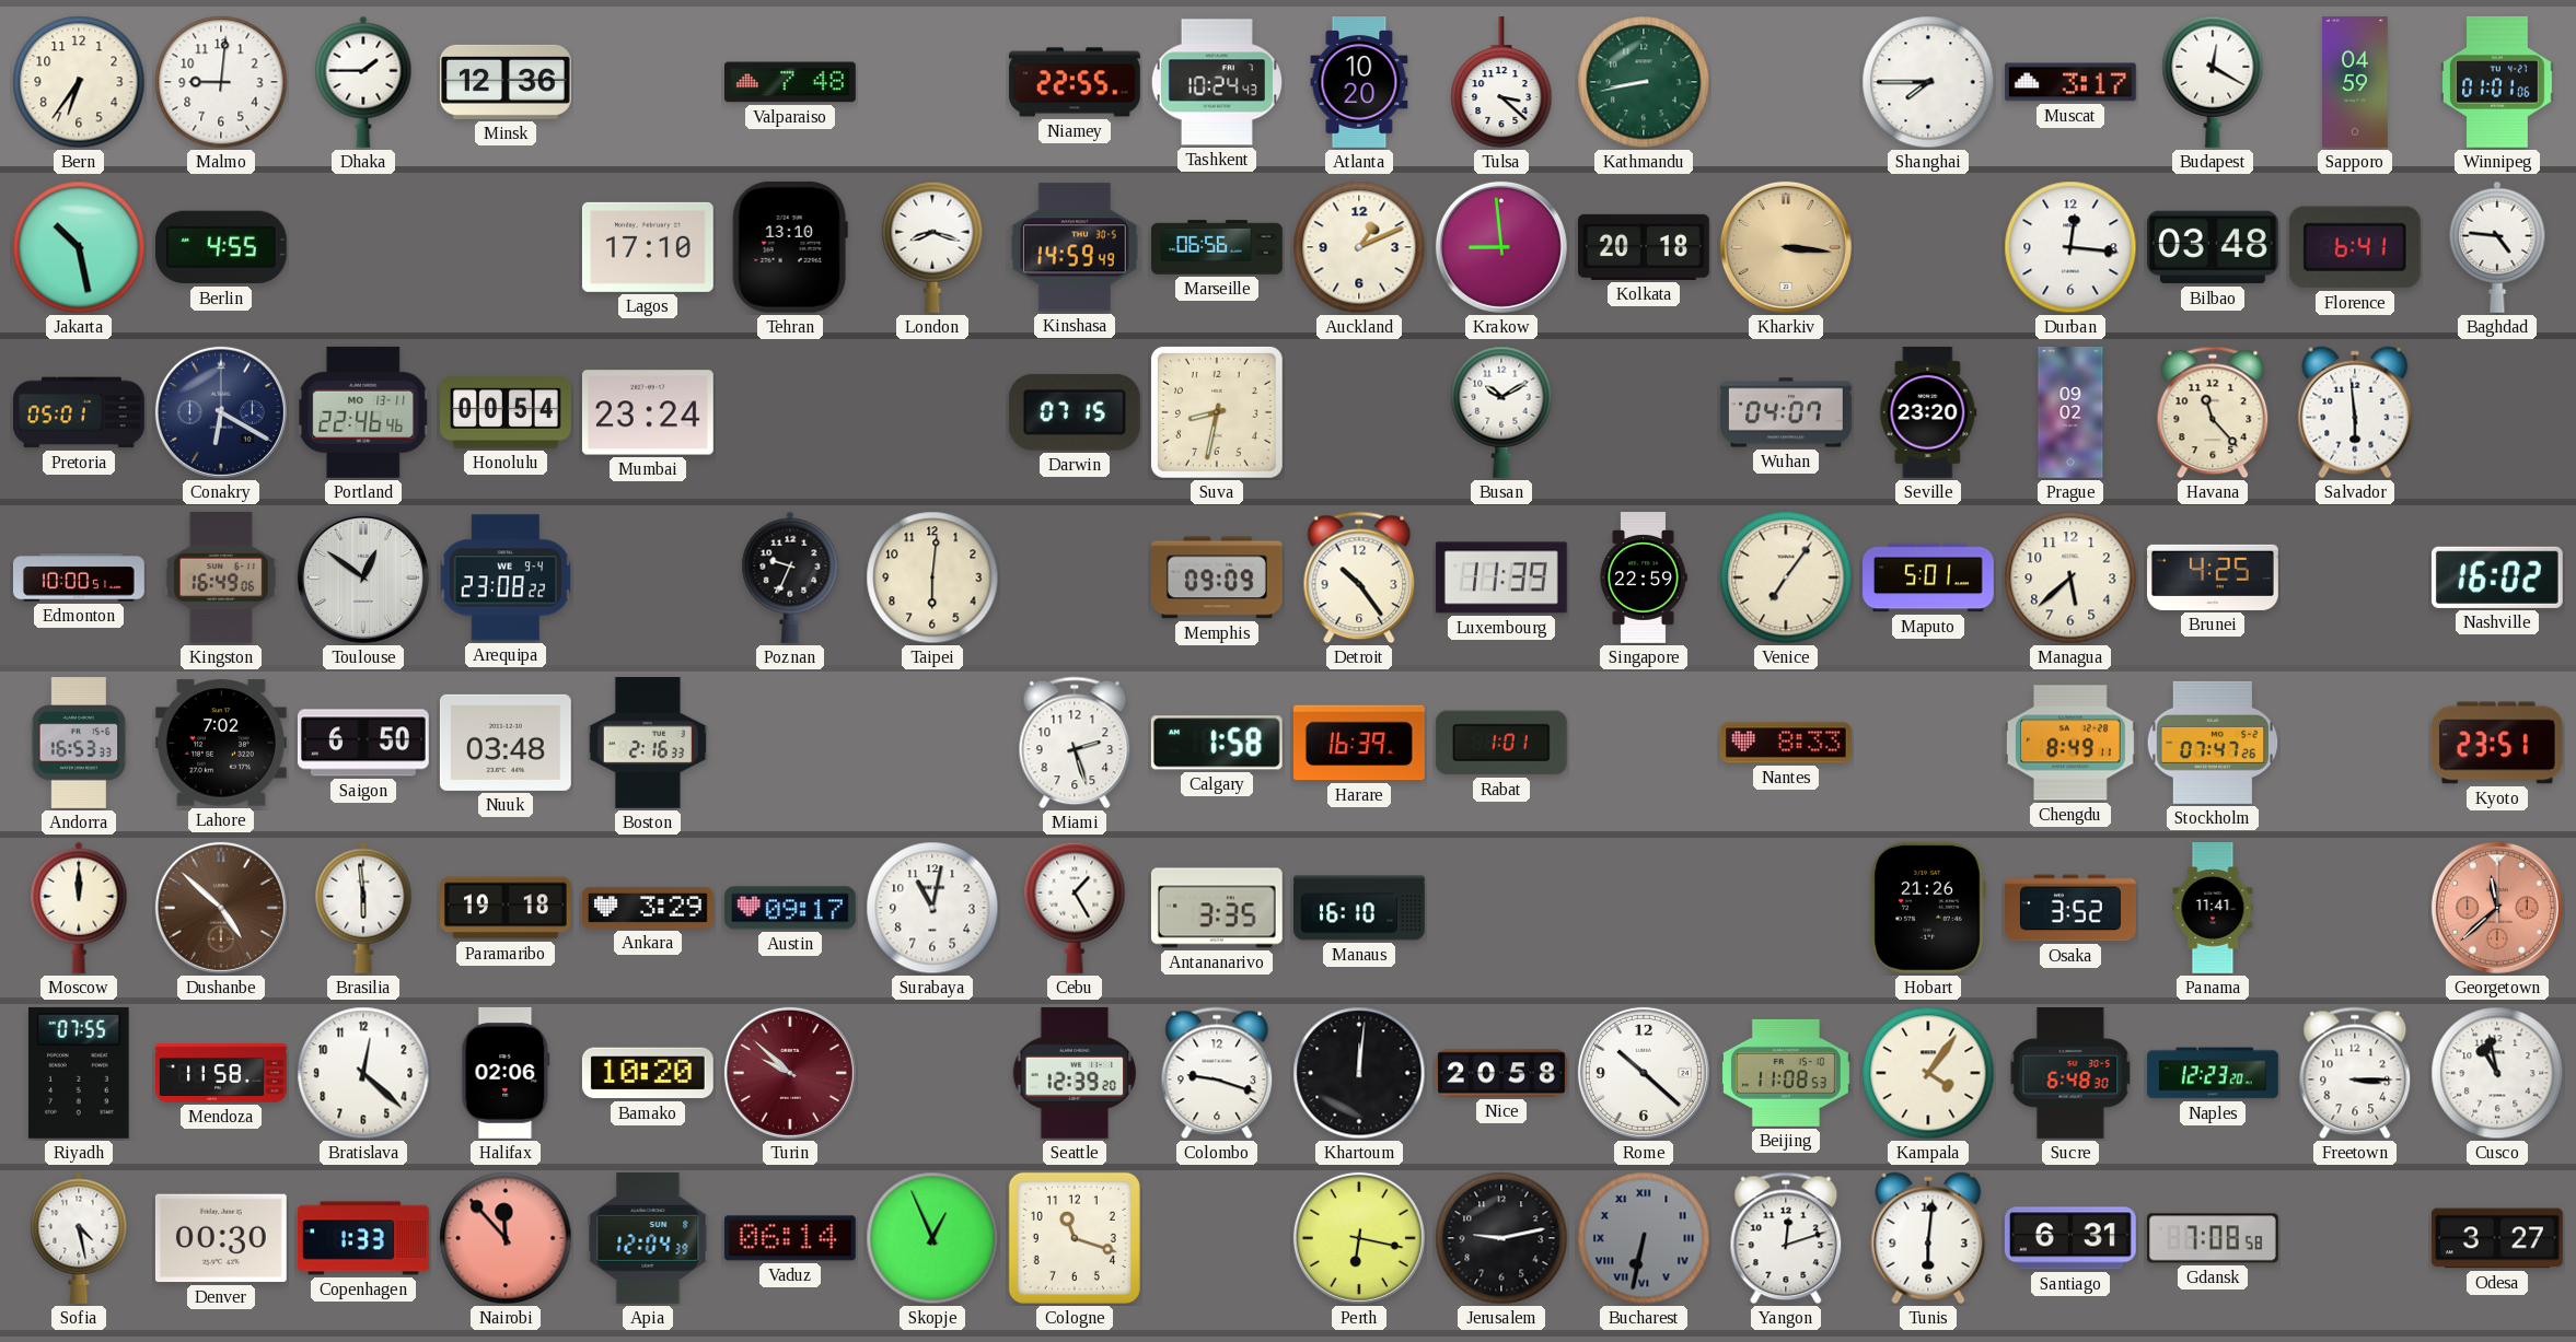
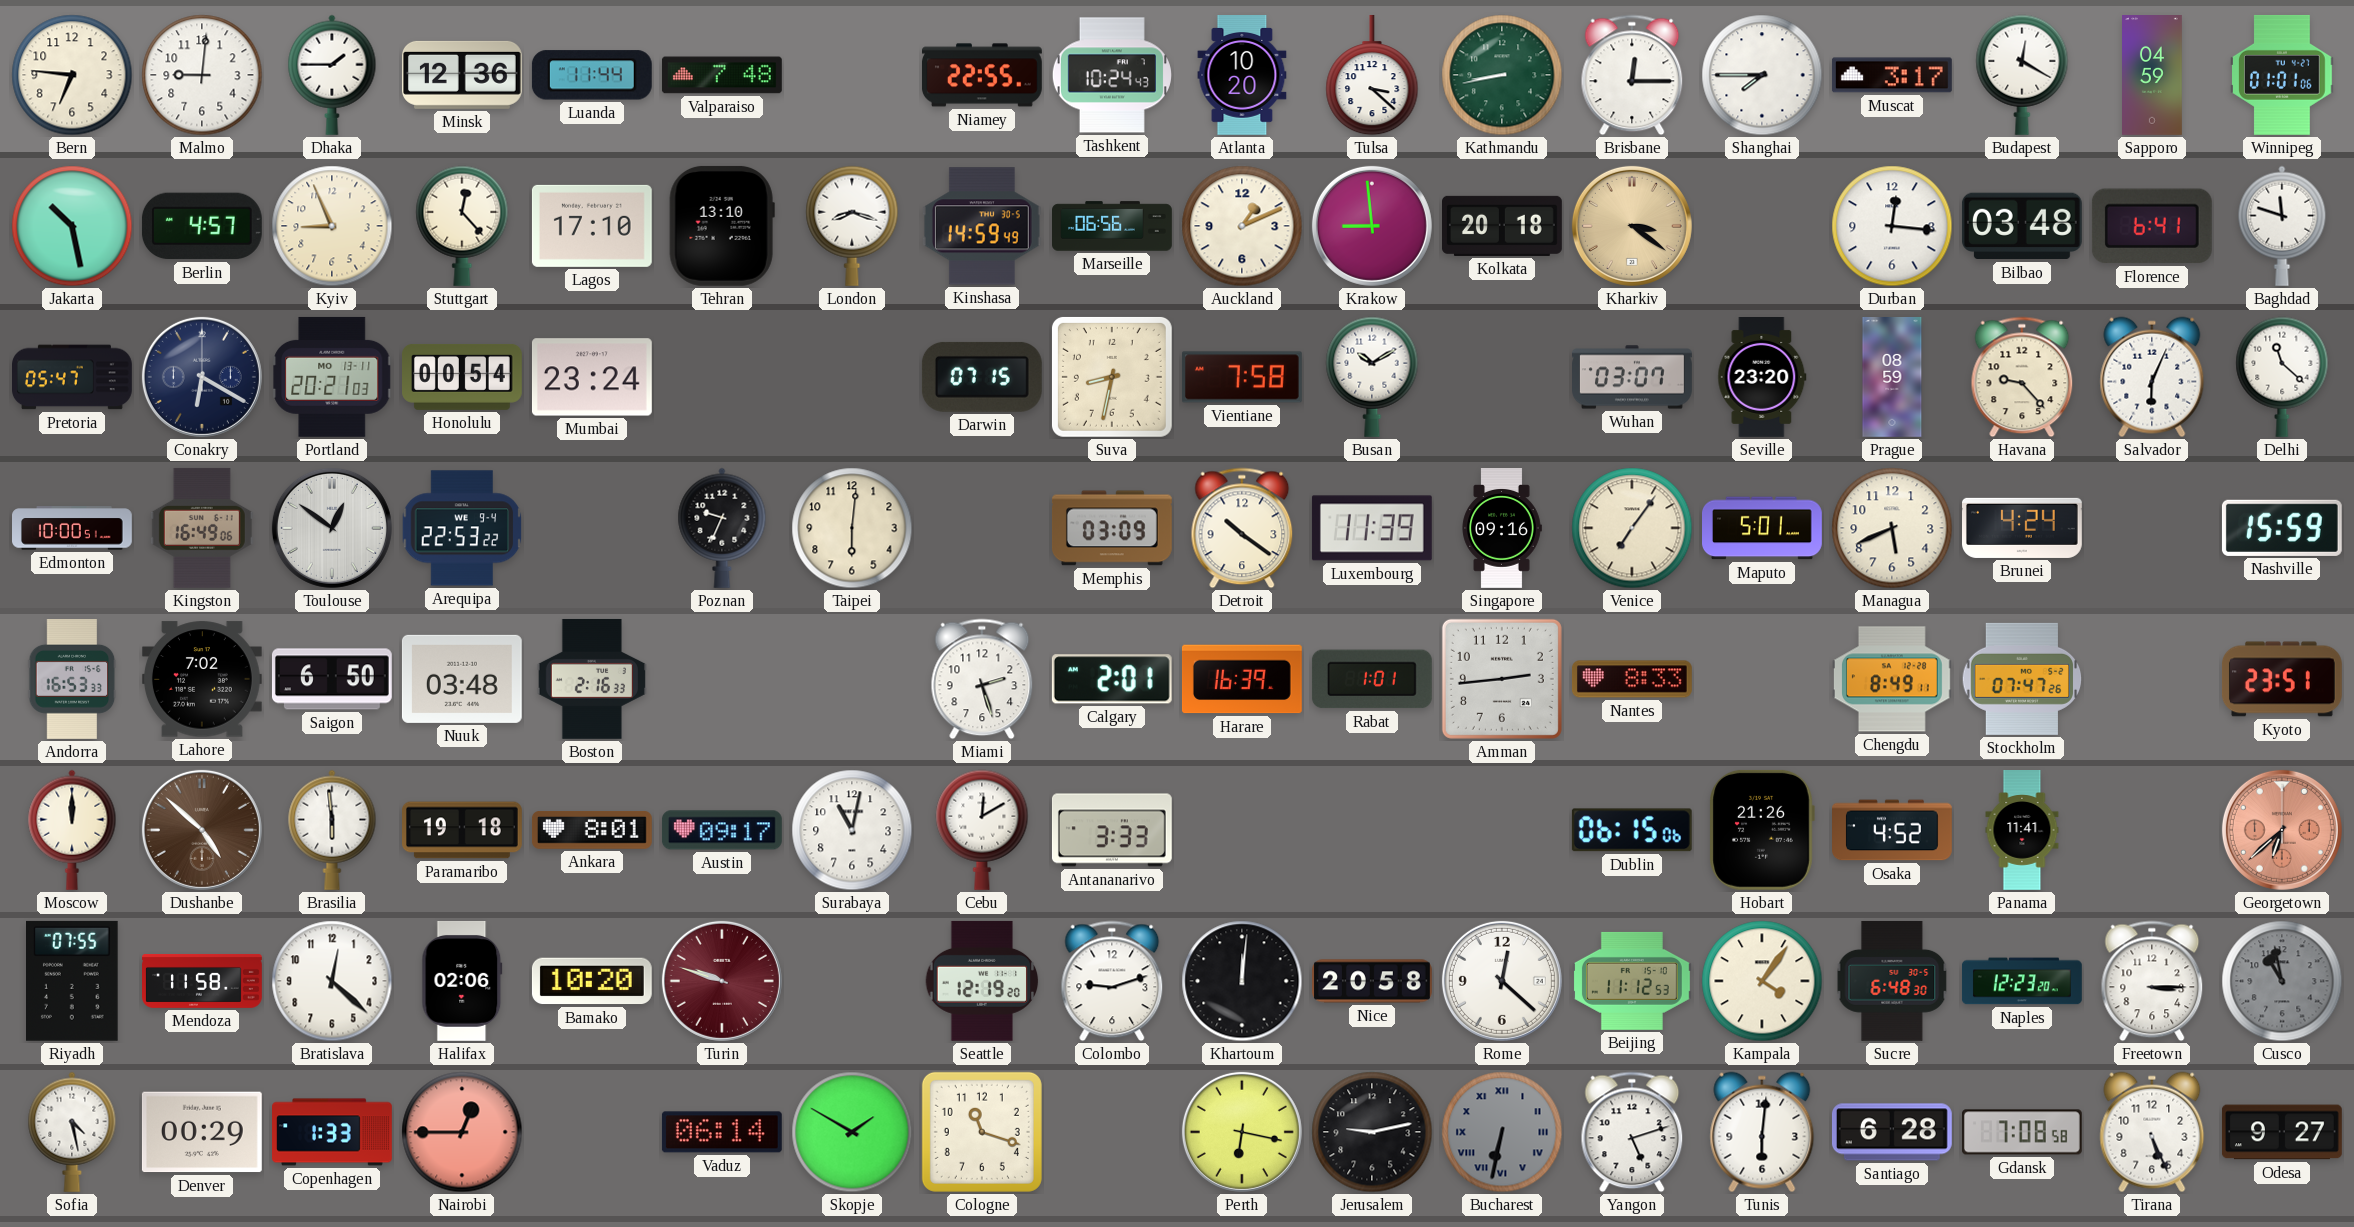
Bern: 6:36 -> 6:46 (72, 75)
Luanda: none -> 11:44 (592, 75)
Brisbane: none -> 12:15 (1632, 75)
Berlin: 4:55 -> 4:57 (202, 226)
Kyiv: none -> 8:56 (332, 226)
Stuttgart: none -> 12:23 (462, 226)
Kharkiv: 3:16 -> 3:21 (1632, 226)
Baghdad: 4:46 -> 11:48 (2282, 226)
Pretoria: 05:01 -> 05:47 (73, 377)
Portland: 22:46 -> 20:21 (333, 377)
Vientiane: none -> 7:58 (1242, 377)
Wuhan: 04:07 -> 03:07 (1633, 377)
Prague: 09:02 -> 08:59 (1892, 378)
Havana: 11:23 -> 9:23 (2022, 377)
Salvador: 5:59 -> 6:04 (2152, 377)
Delhi: none -> 11:22 (2282, 377)
Arequipa: 23:08 -> 22:53 (462, 528)
Memphis: 09:09 -> 03:09 (1112, 528)
Detroit: 10:24 -> 10:21 (1242, 528)
Singapore: 22:59 -> 09:16 (1502, 529)
Managua: 5:38 -> 5:41 (1892, 528)
Brunei: 4:25 -> 4:24 (2023, 528)
Nashville: 16:02 -> 15:59 (2282, 528)
Calgary: 1:58 -> 2:01 (1112, 679)
Amman: none -> 2:44 (1502, 679)
Ankara: 3:29 -> 8:01 (592, 831)
Cebu: 1:25 -> 12:10 (982, 830)
Antananarivo: 3:35 -> 3:33 (1112, 830)
Manaus: 16:10 -> none (1360, 908)
Dublin: none -> 06:15 (1632, 830)
Osaka: 3:52 -> 4:52 (1893, 830)
Georgetown: 11:38 -> 6:38 (2282, 830)
Turin: 9:52 -> 9:48 (722, 981)
Seattle: 12:39 -> 12:19 (982, 981)
Colombo: 9:18 -> 9:12 (1112, 981)
Rome: 10:22 -> 12:22 (1502, 981)
Beijing: 11:08 -> 11:12 (1632, 981)
Cusco dial: white -> grey (2282, 981)
Denver: 00:30 -> 00:29 (202, 1132)
Nairobi: 11:53 -> 12:45 (462, 1132)
Apia: 12:04 -> none (648, 1238)
Skopje: 12:56 -> 1:50 (852, 1132)
Yangon: 12:12 -> 5:12 (1632, 1132)
Santiago: 6:31 -> 6:28 (1892, 1132)
Tirana: none -> 5:26 (2152, 1132)
Odesa: 3:27 -> 9:27 (2282, 1132)
